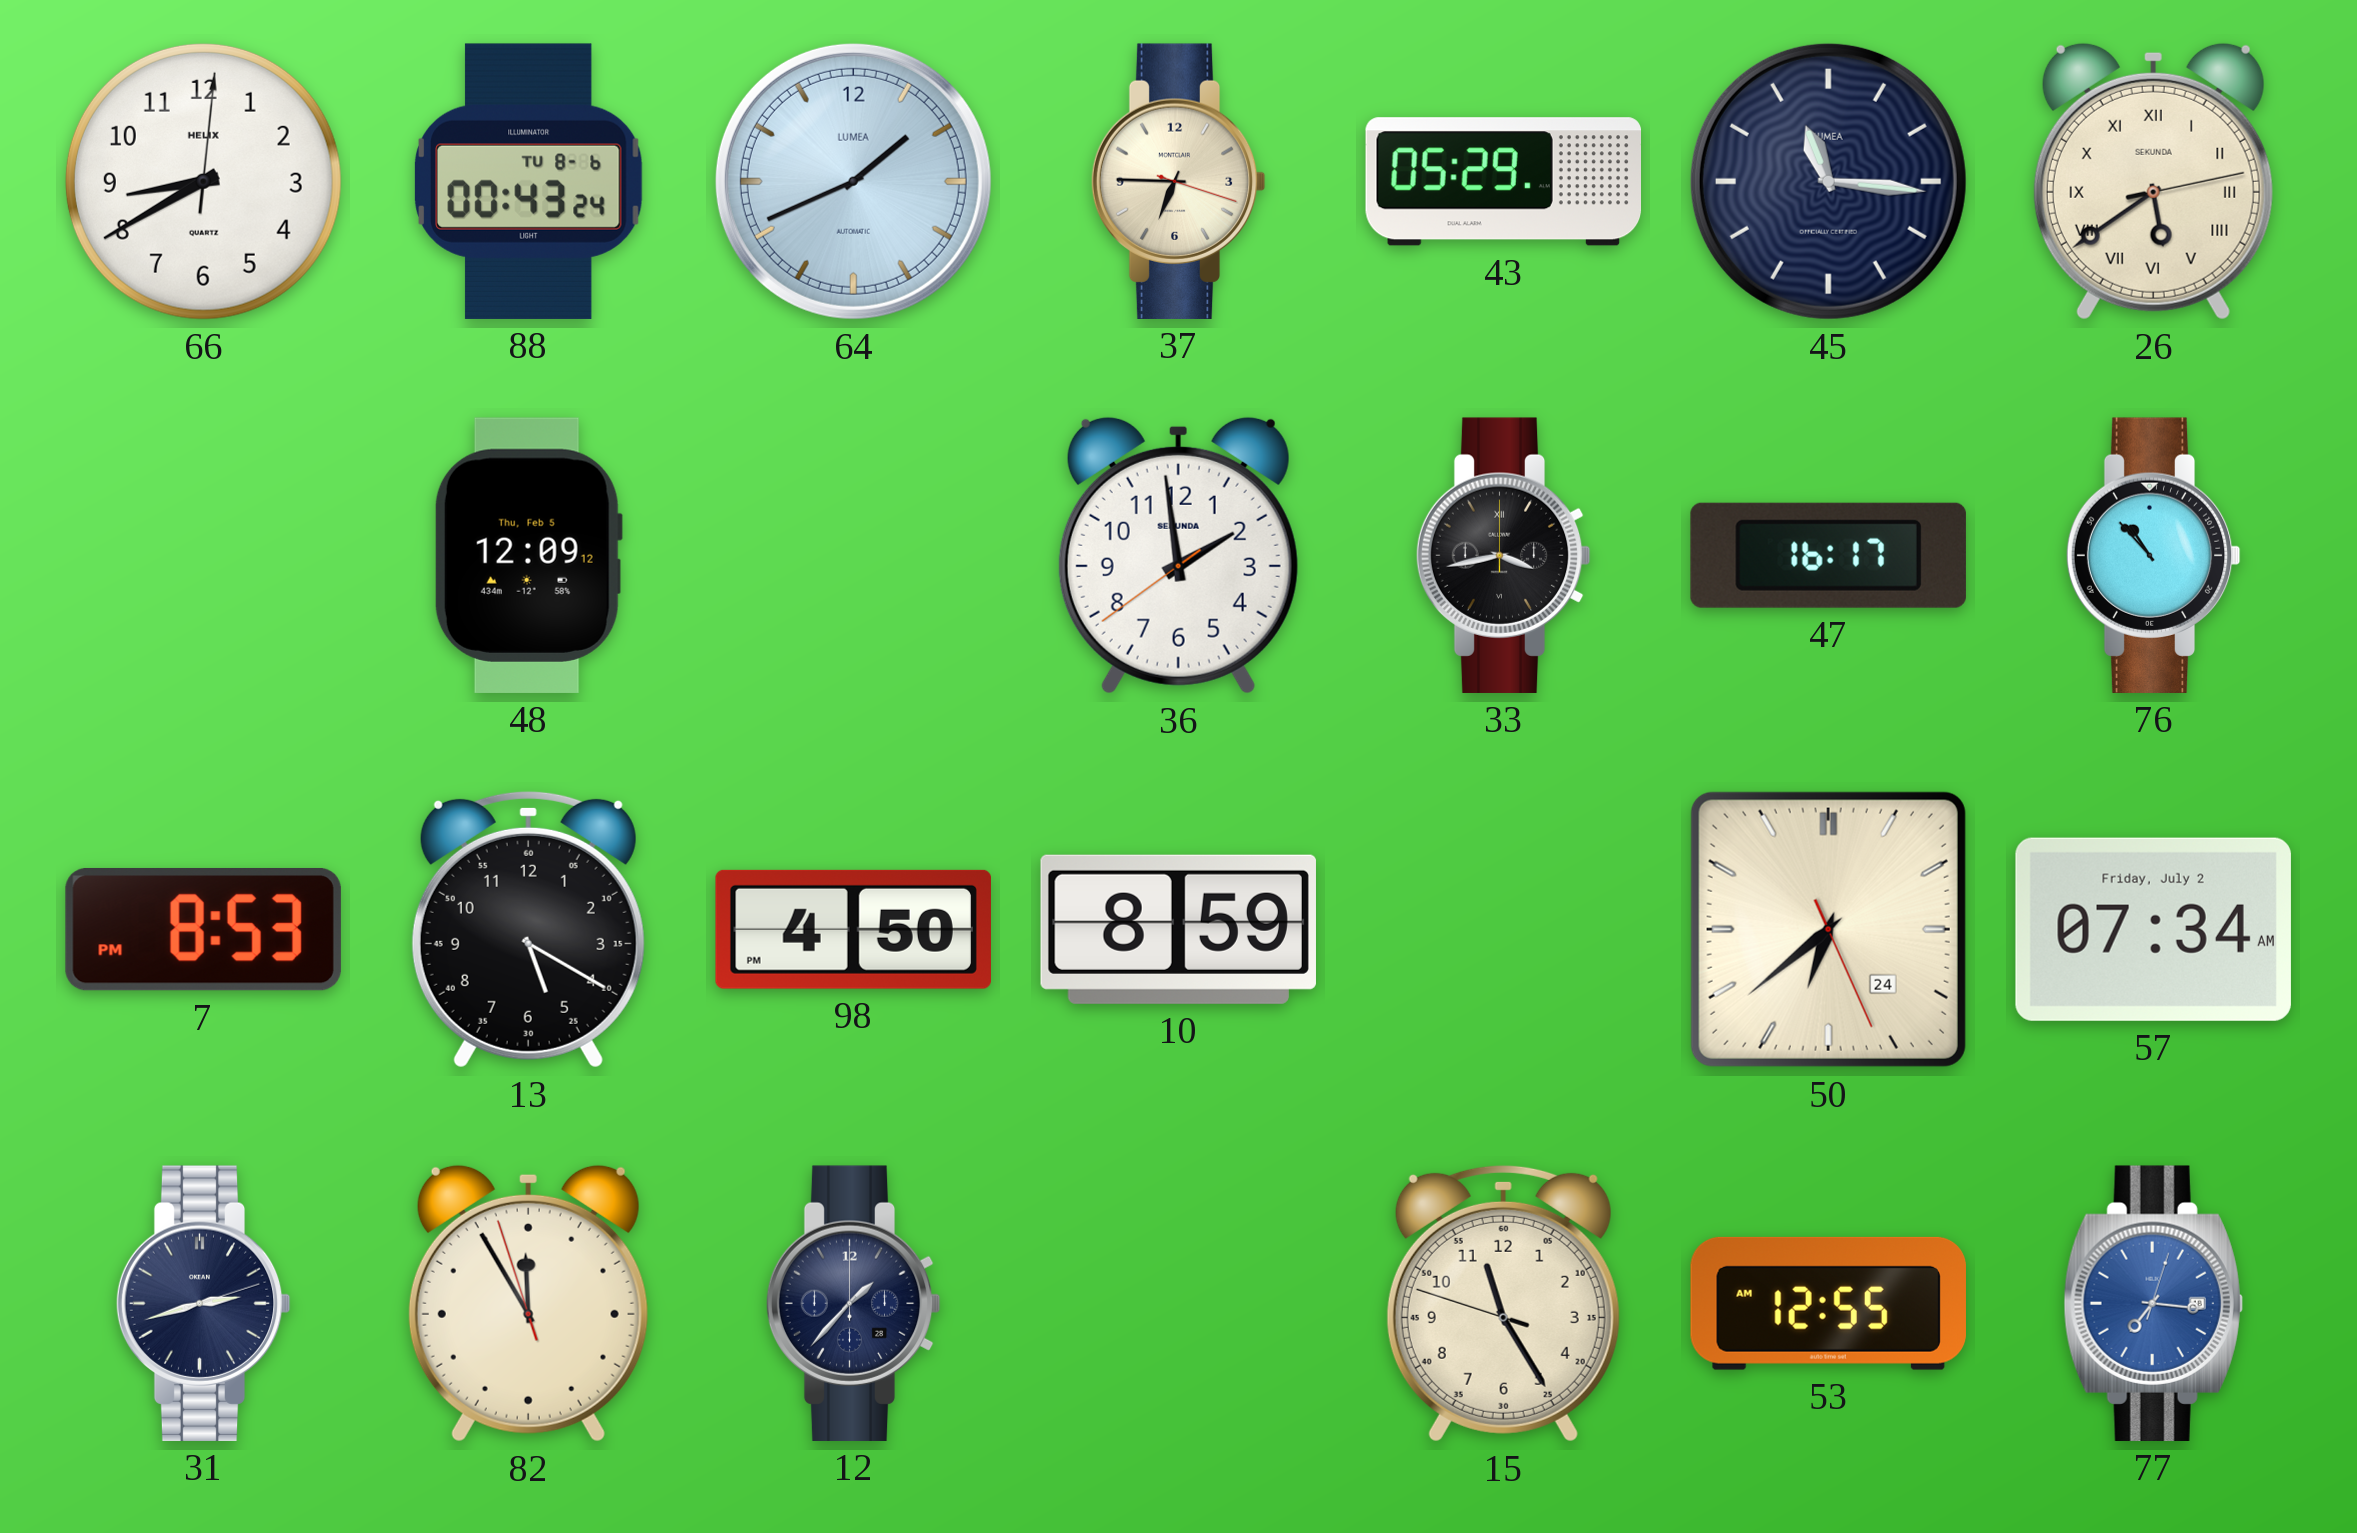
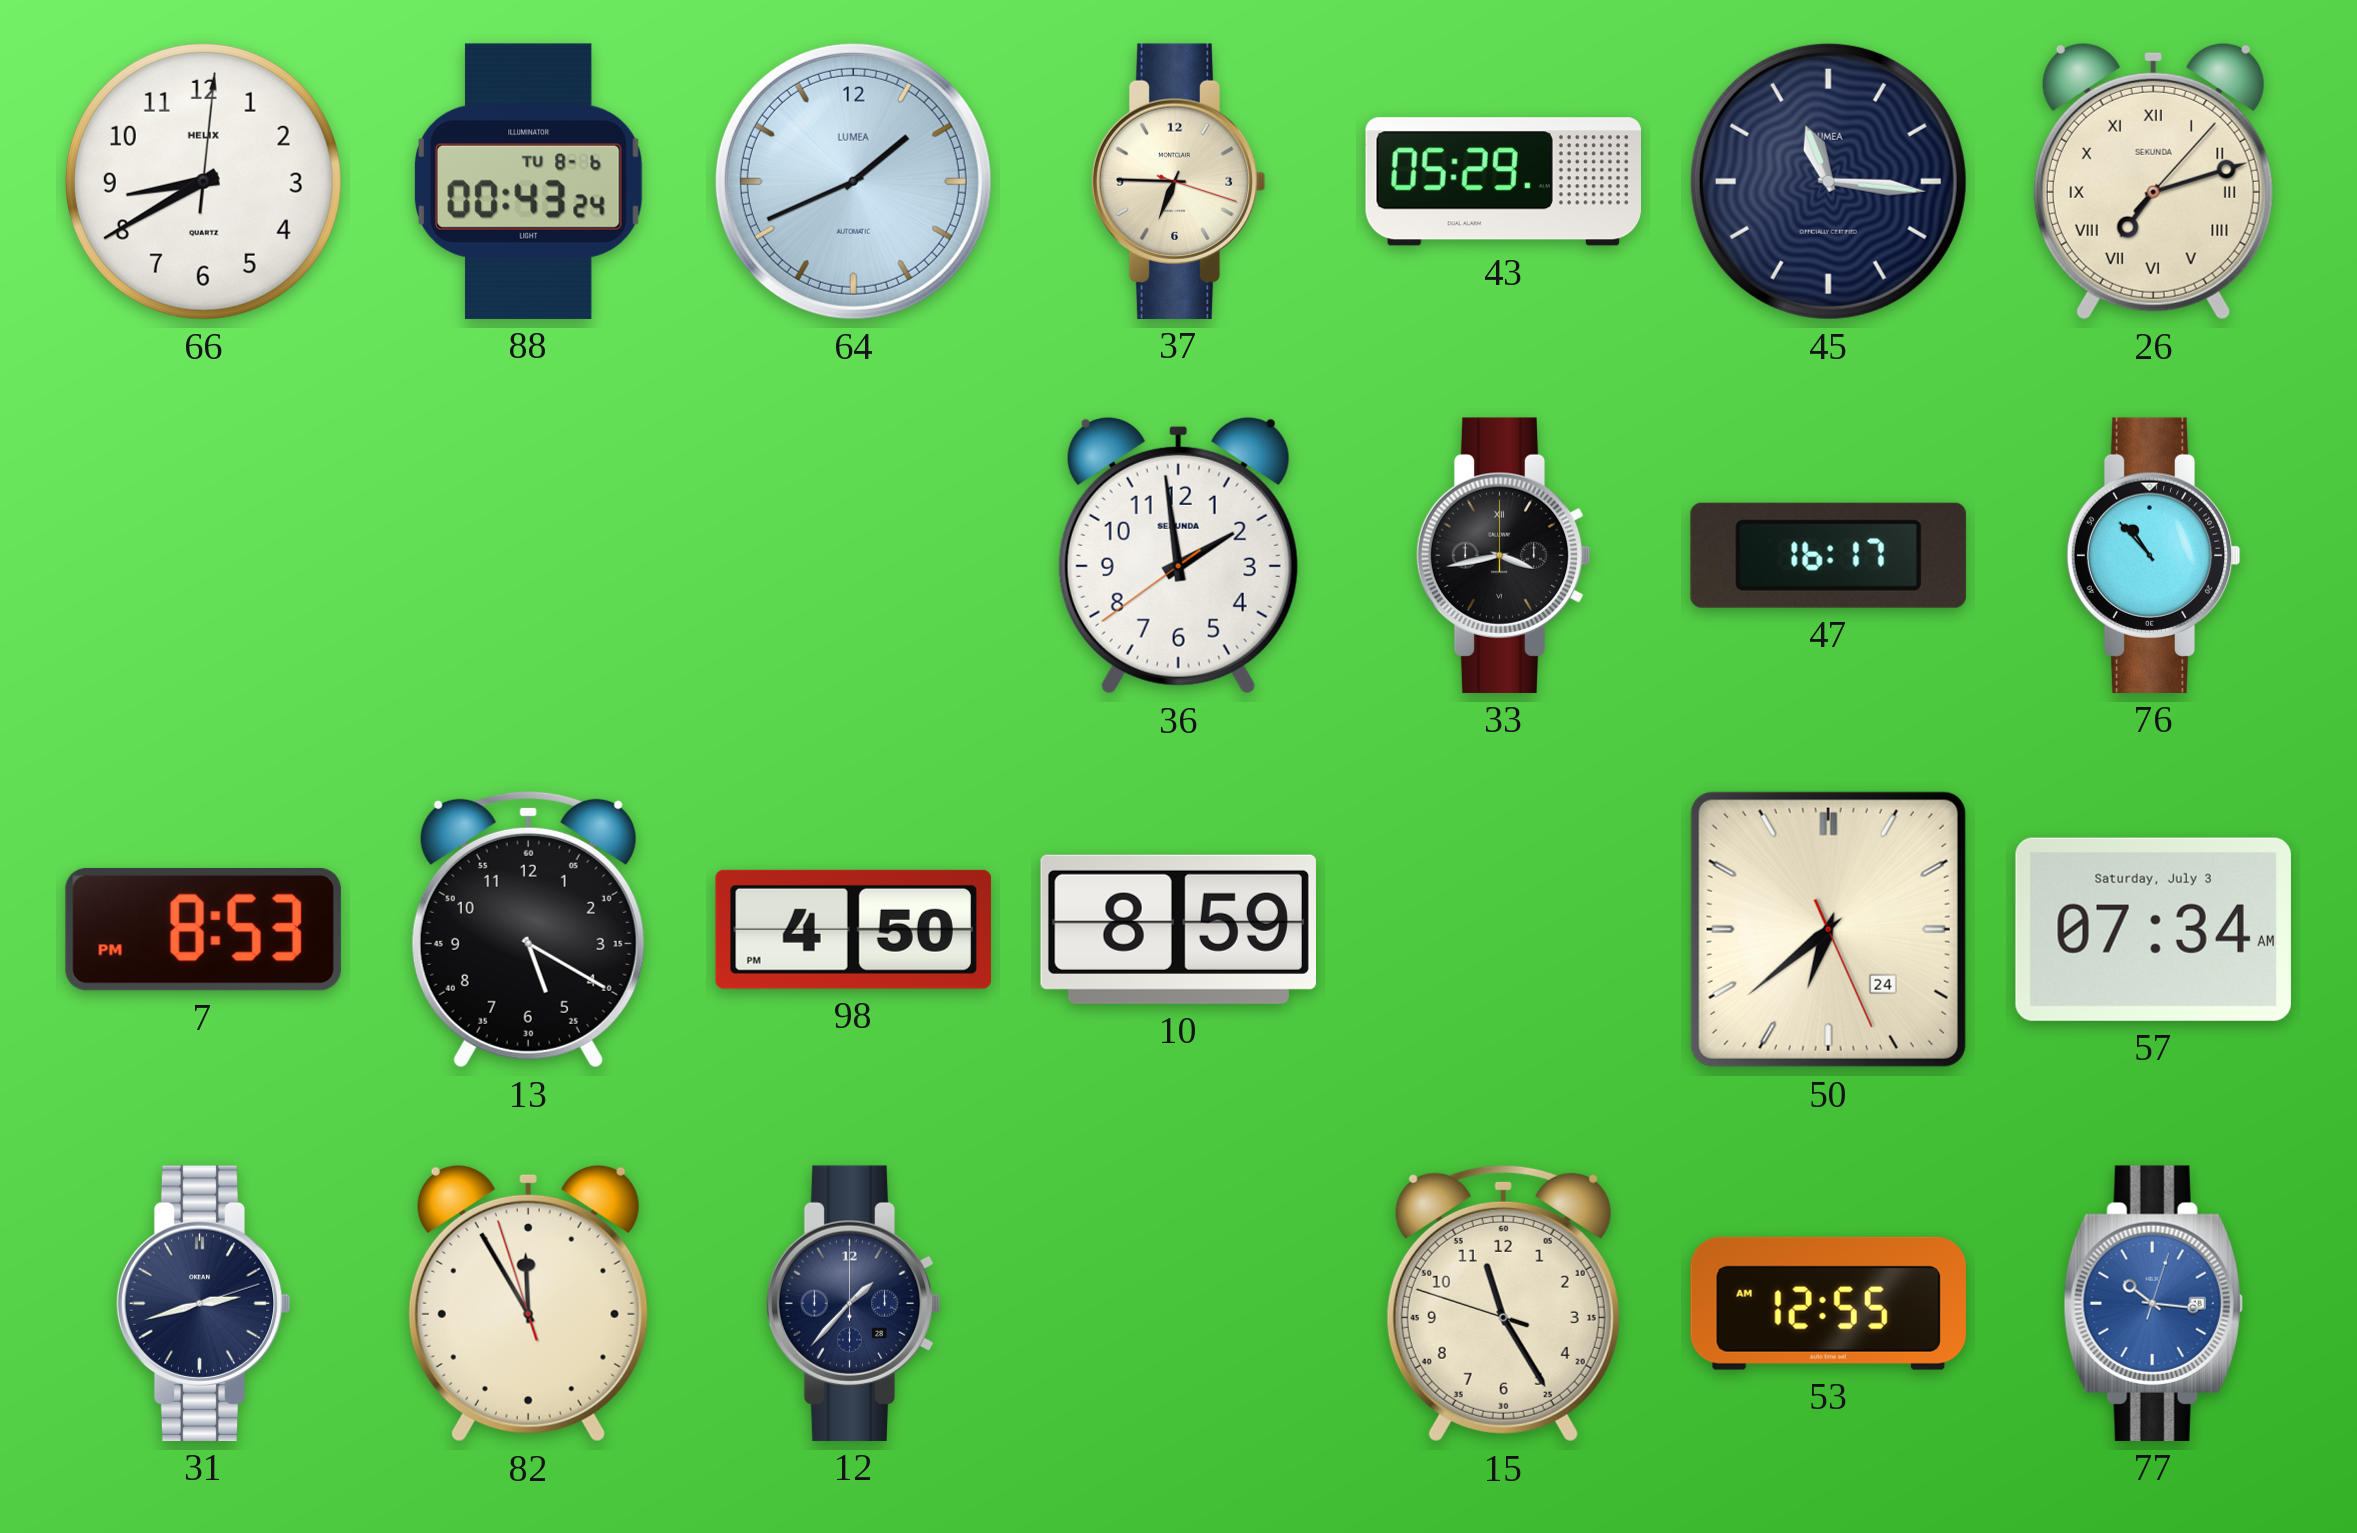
26: 5:39 -> 7:12 (2153, 181)
48: 12:09 -> none (528, 555)
57 date: Friday, July 2 -> Saturday, July 3 (2153, 929)
77: 7:16 -> 10:16 (2153, 1303)
